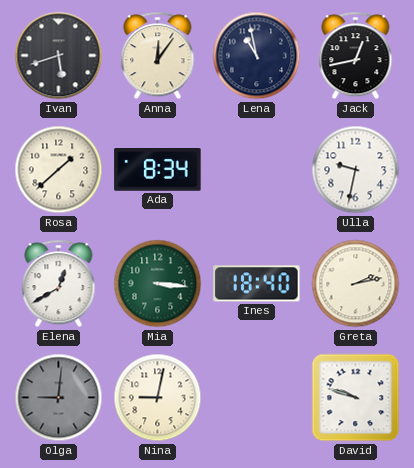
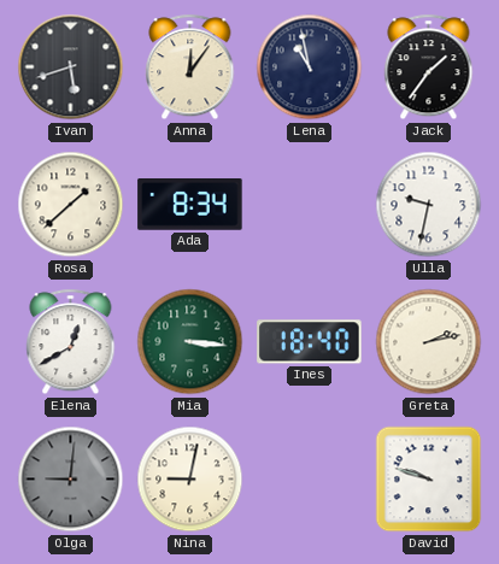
Jack: 12:43 -> 1:36 (429, 67)
